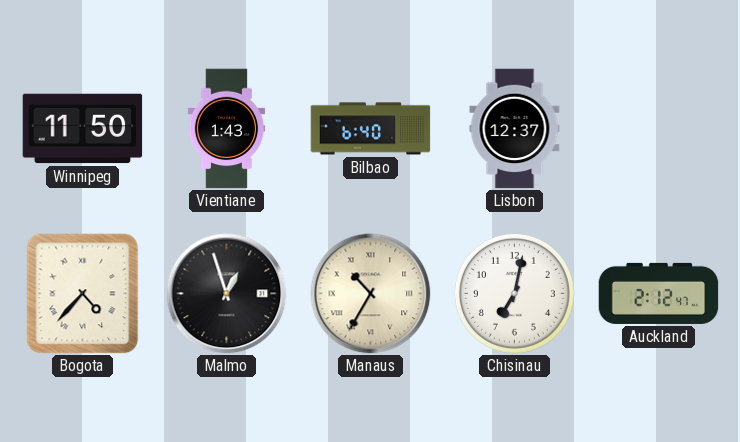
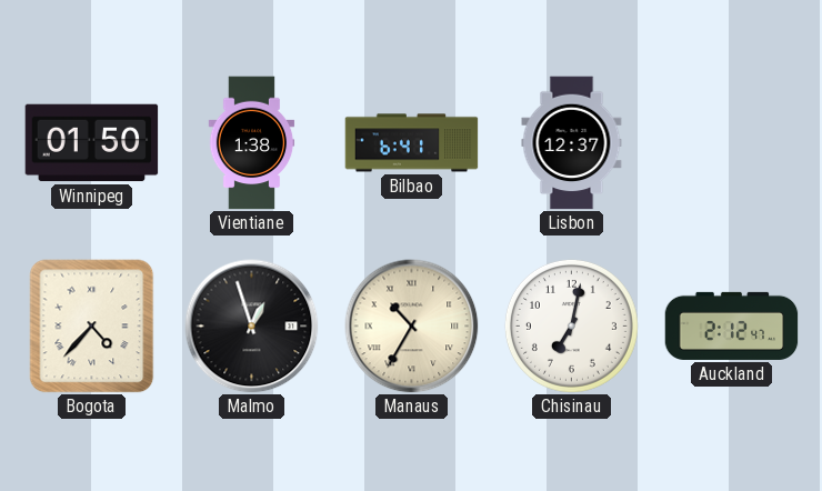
Winnipeg: 11:50 -> 01:50 (92, 143)
Vientiane: 1:43 -> 1:38 (252, 143)
Bilbao: 6:40 -> 6:41 (412, 143)
